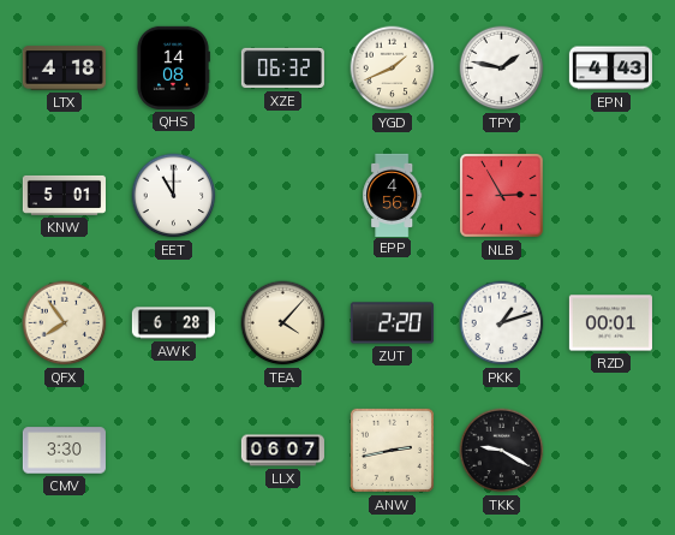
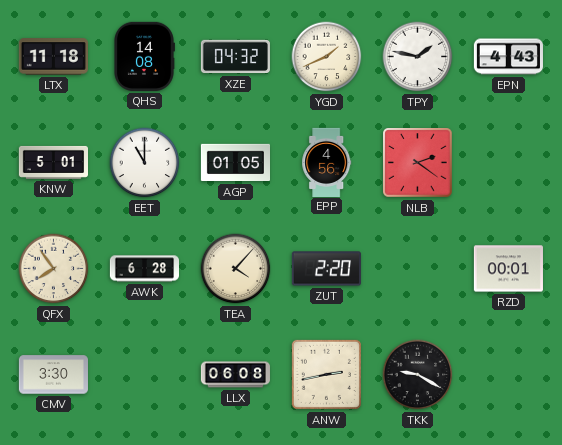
LTX: 4:18 -> 11:18 (53, 57)
XZE: 06:32 -> 04:32 (235, 57)
AGP: none -> 01:05 (235, 163)
NLB: 2:55 -> 2:21 (418, 163)
PKK: 1:12 -> none (502, 323)
LLX: 06:07 -> 06:08 (235, 375)
